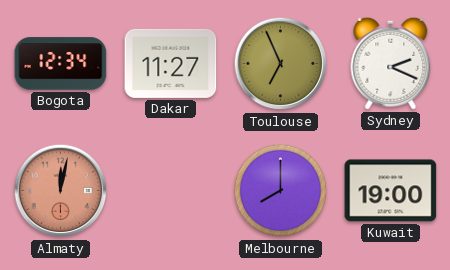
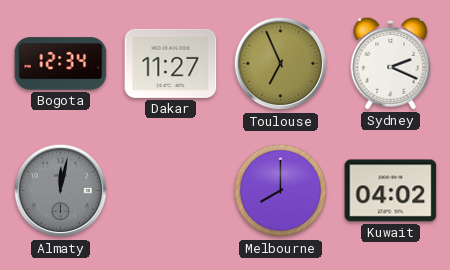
Almaty dial: salmon -> grey (61, 191)
Kuwait: 19:00 -> 04:02 (391, 191)
